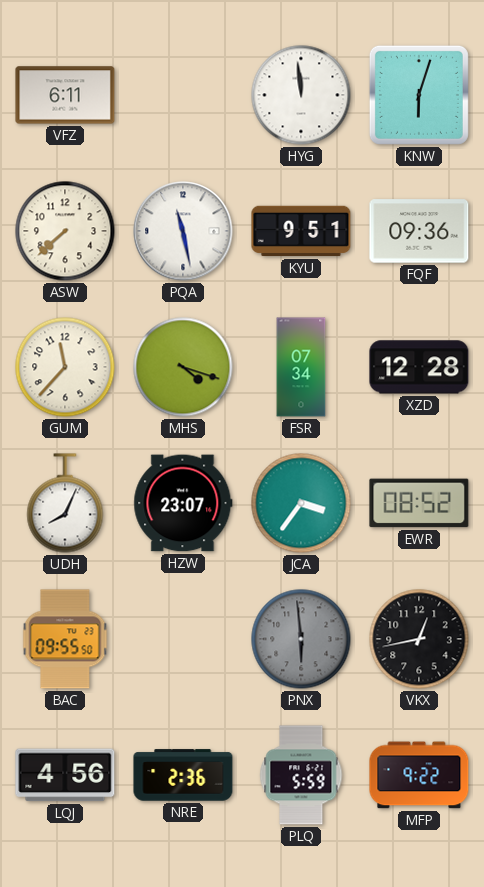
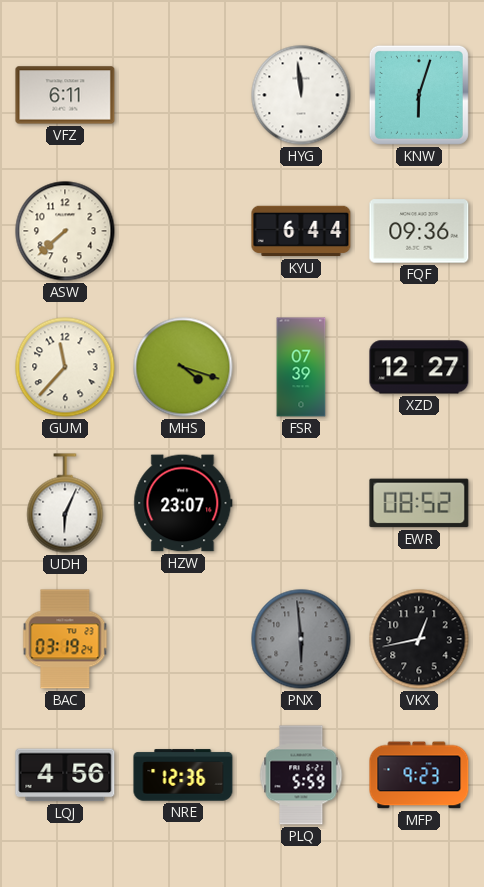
PQA: 11:28 -> none (183, 231)
KYU: 9:51 -> 6:44 (301, 231)
FSR: 07:34 -> 07:39 (301, 367)
XZD: 12:28 -> 12:27 (419, 367)
UDH: 8:04 -> 6:04 (65, 503)
JCA: 3:36 -> none (301, 503)
BAC: 09:55 -> 03:19 (65, 639)
NRE: 2:36 -> 12:36 (183, 775)
MFP: 9:22 -> 9:23 (419, 775)
